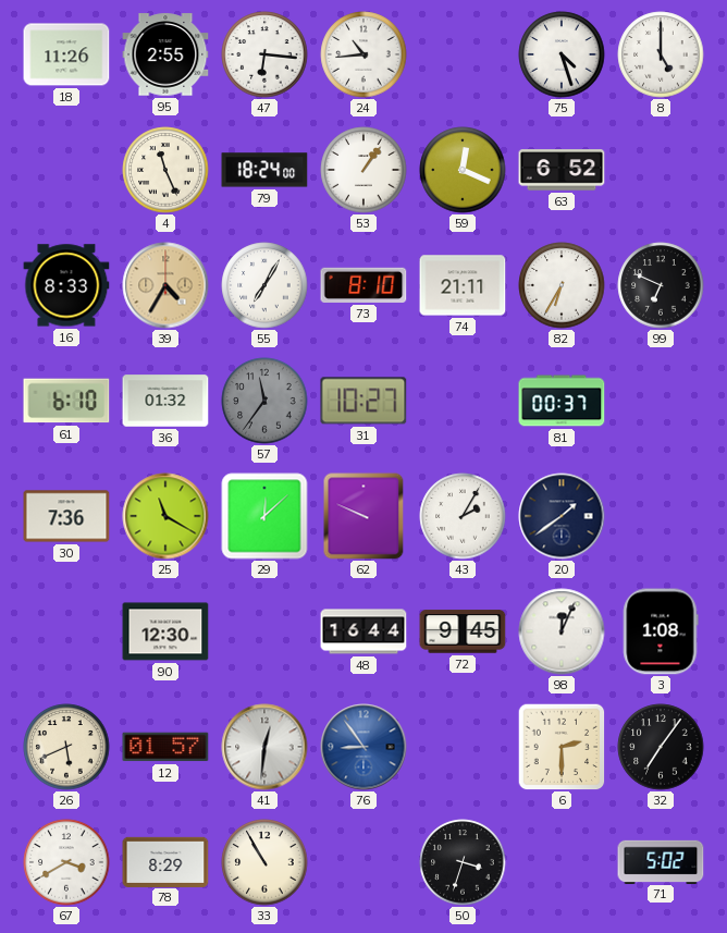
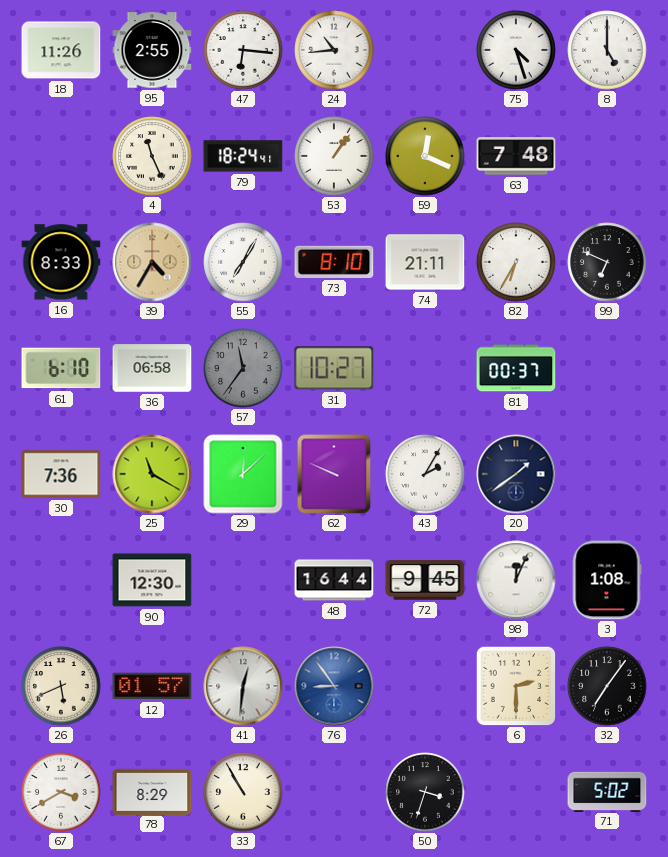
79: 18:24:00 -> 18:24:41 (243, 156)
63: 6:52 -> 7:48 (516, 156)
36: 01:32 -> 06:58 (152, 368)
